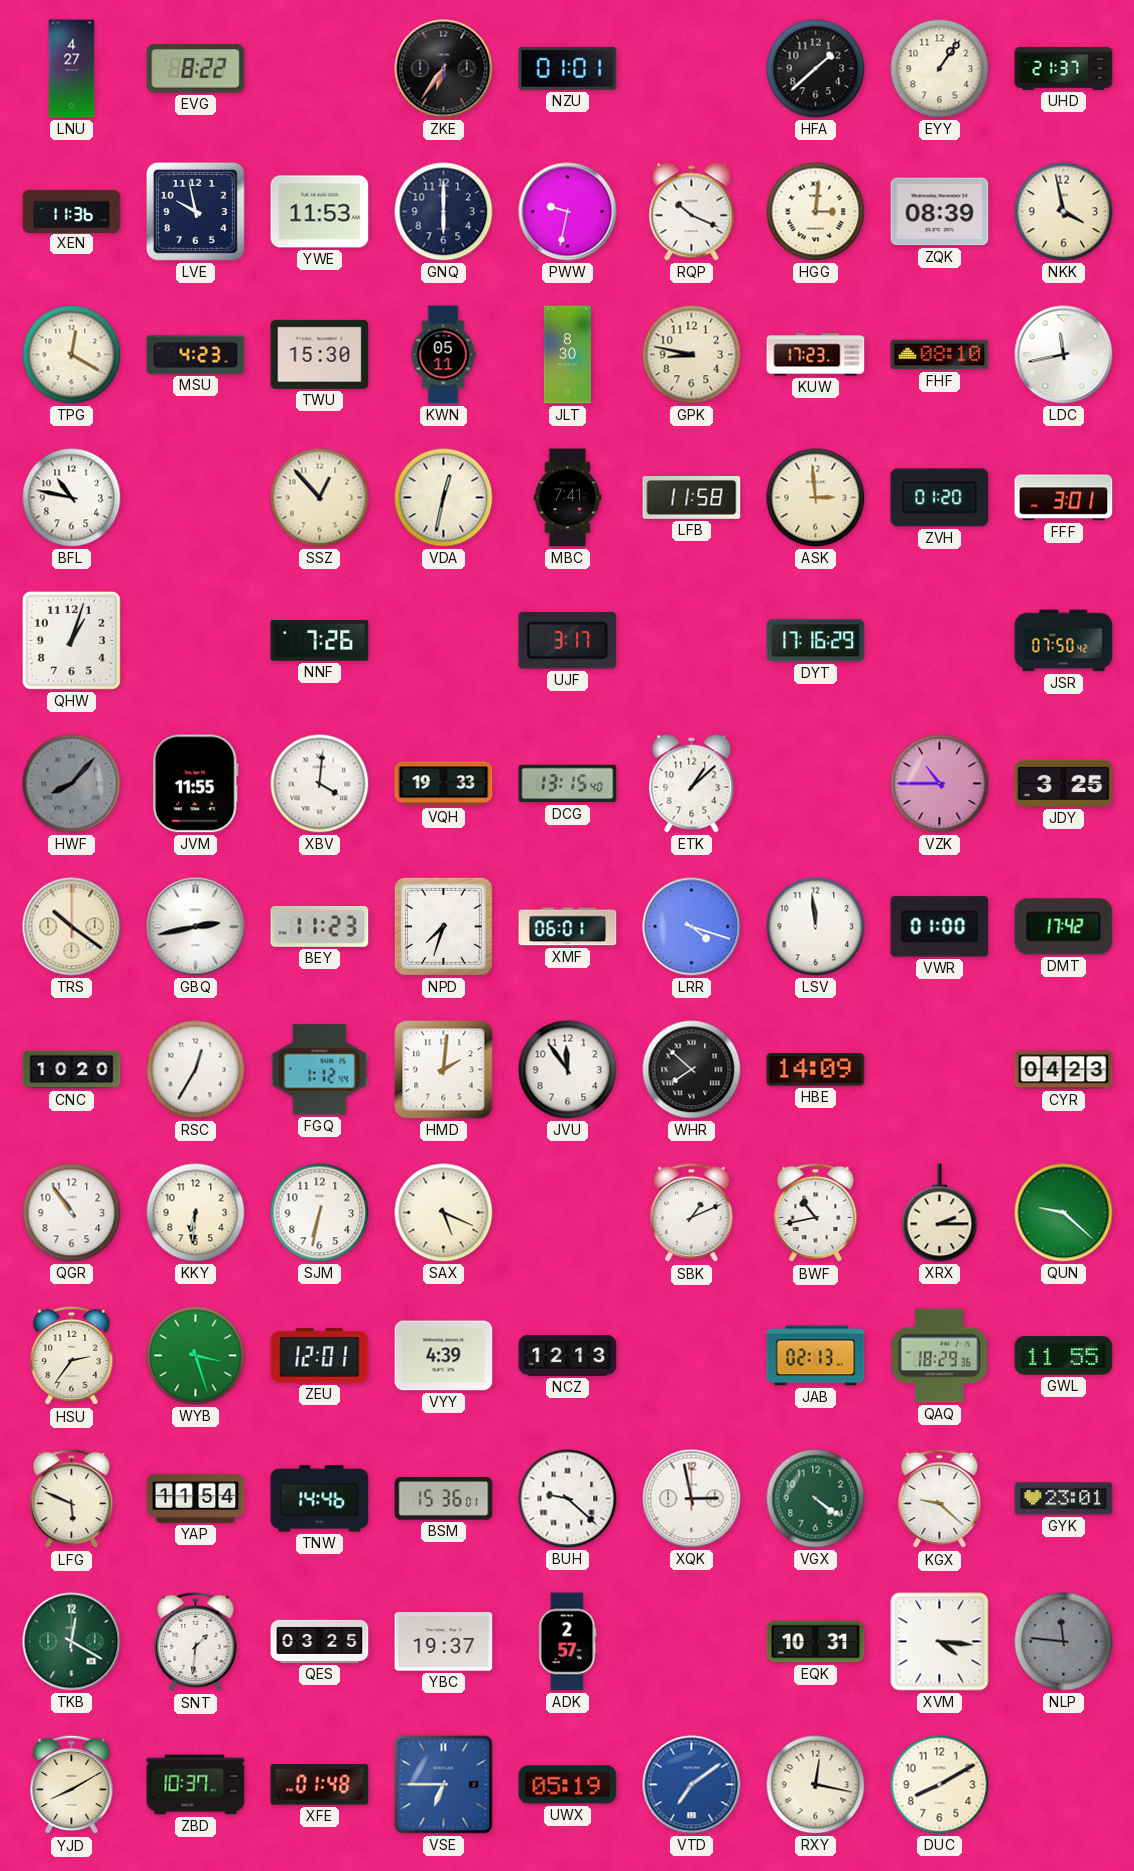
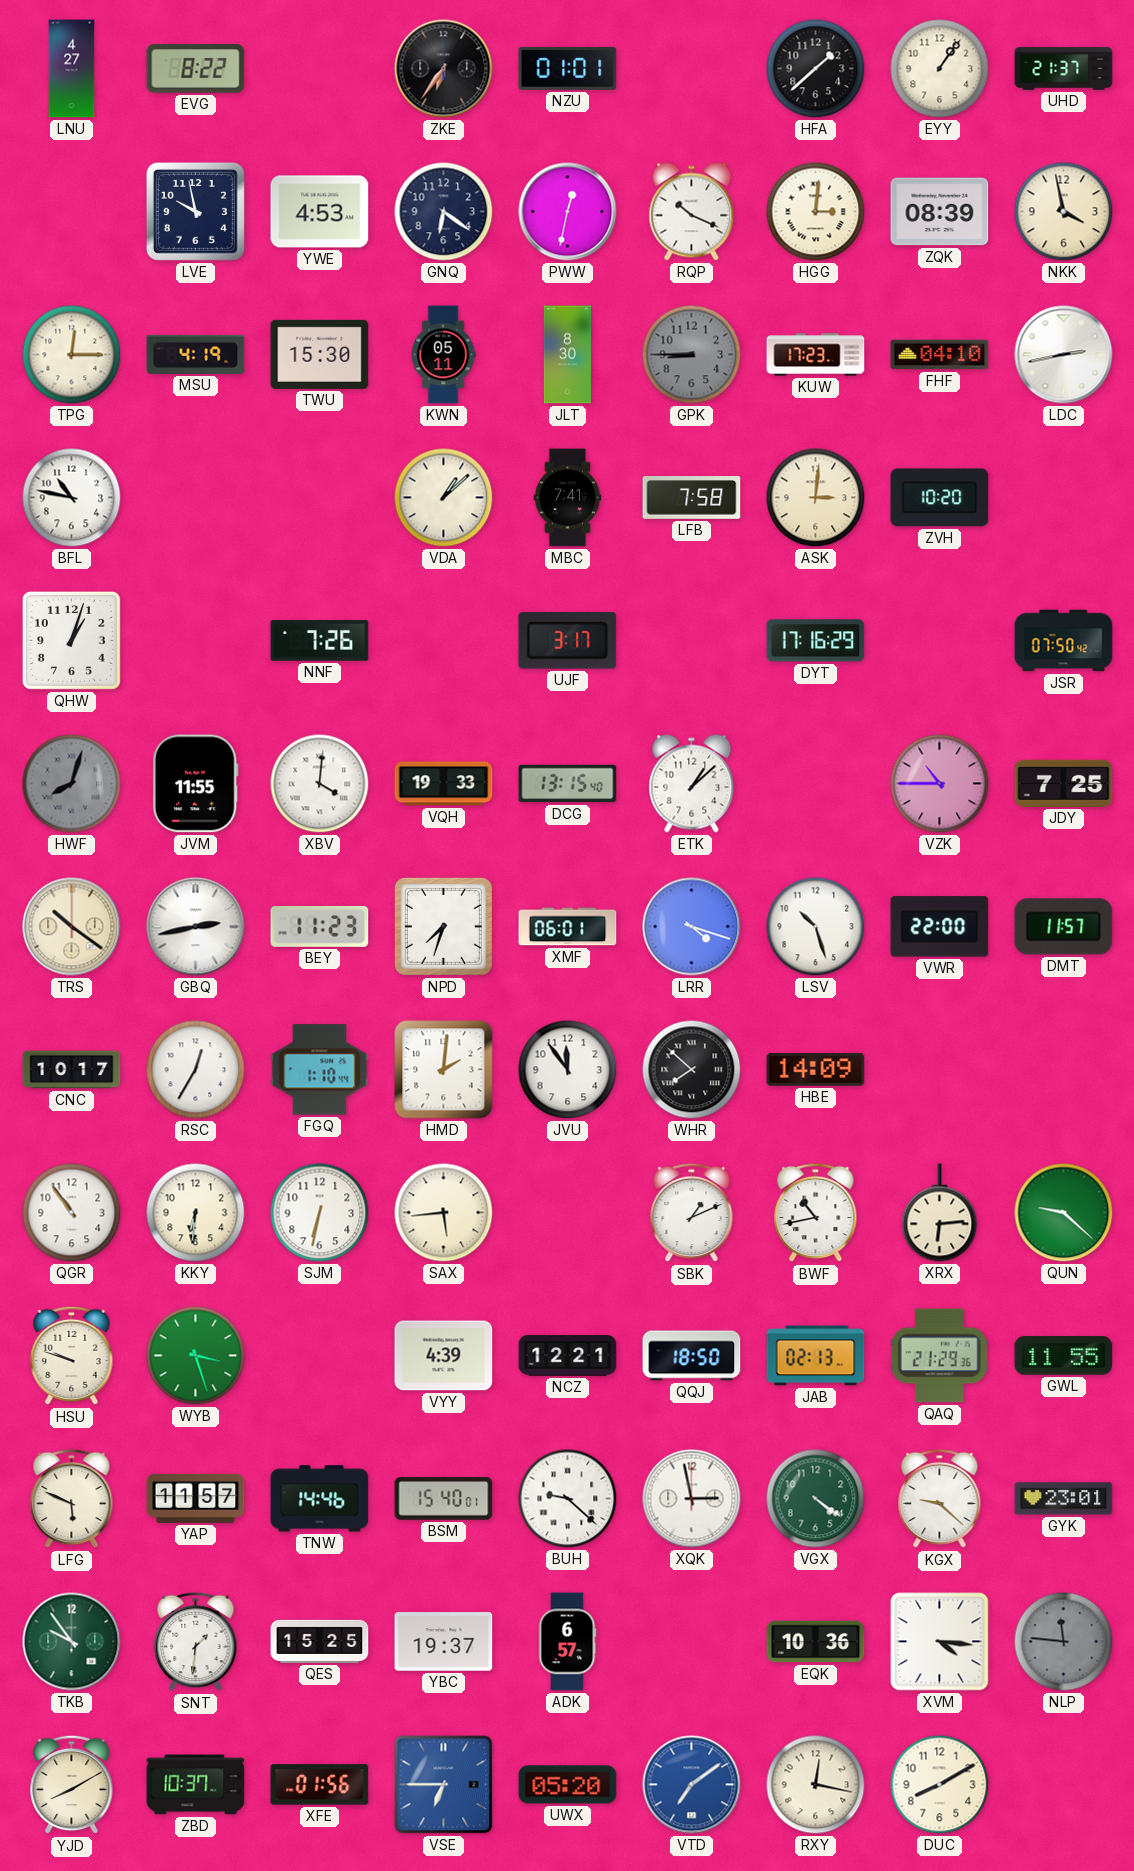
XEN: 11:36 -> none (72, 211)
YWE: 11:53 -> 4:53 (320, 212)
GNQ: 6:00 -> 6:21 (444, 212)
PWW: 9:32 -> 12:32 (568, 212)
TPG: 12:20 -> 12:15 (72, 355)
MSU: 4:23 -> 4:19 (196, 354)
GPK: 8:47 -> 8:45 (692, 355)
GPK dial: cream -> grey (692, 355)
FHF: 08:10 -> 04:10 (940, 355)
LDC: 11:43 -> 2:43 (1064, 355)
SSZ: 12:53 -> none (320, 498)
VDA: 12:32 -> 1:08 (444, 498)
LFB: 11:58 -> 7:58 (692, 498)
ASK: 2:59 -> 3:01 (816, 498)
ZVH: 01:20 -> 10:20 (940, 498)
FFF: 3:01 -> none (1064, 498)
HWF: 8:07 -> 8:03 (72, 784)
JDY: 3:25 -> 7:25 (1064, 783)
LSV: 11:59 -> 10:27 (816, 927)
VWR: 01:00 -> 22:00 (940, 927)
DMT: 17:42 -> 11:57 (1064, 927)
CNC: 10:20 -> 10:17 (72, 1070)
FGQ: 1:12 -> 1:10 (320, 1070)
CYR: 04:23 -> none (1064, 1070)
SAX: 5:19 -> 5:44 (444, 1213)
XRX: 2:15 -> 6:14 (940, 1213)
HSU: 2:36 -> 9:48 (72, 1356)
ZEU: 12:01 -> none (320, 1356)
NCZ: 12:13 -> 12:21 (568, 1356)
QQJ: none -> 18:50 (692, 1356)
QAQ: 18:29 -> 21:29 (939, 1356)
YAP: 11:54 -> 11:57 (196, 1498)
BSM: 15:36 -> 15:40 (444, 1499)
TKB: 12:20 -> 9:54 (72, 1642)
QES: 03:25 -> 15:25 (320, 1641)
ADK: 2:57 -> 6:57 (567, 1642)
EQK: 10:31 -> 10:36 (816, 1642)
XFE: 01:48 -> 01:56 (320, 1785)
UWX: 05:19 -> 05:20 (568, 1785)
